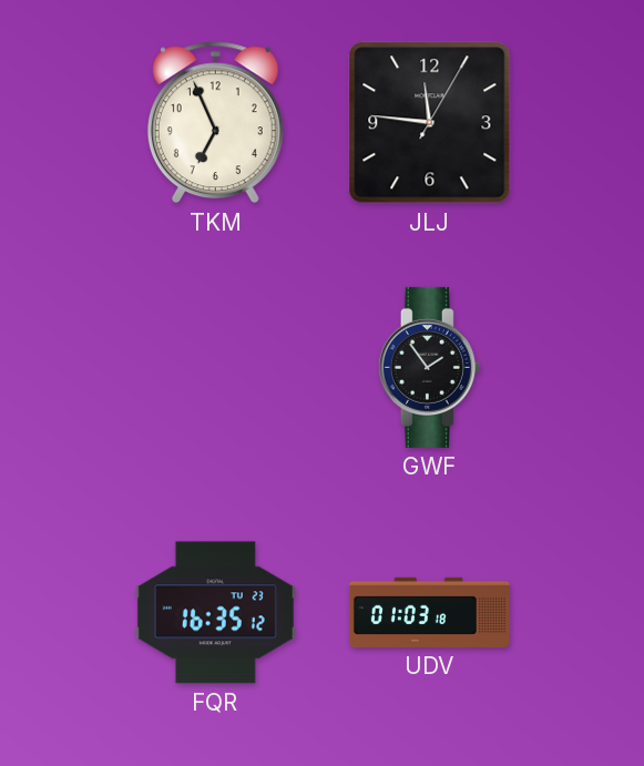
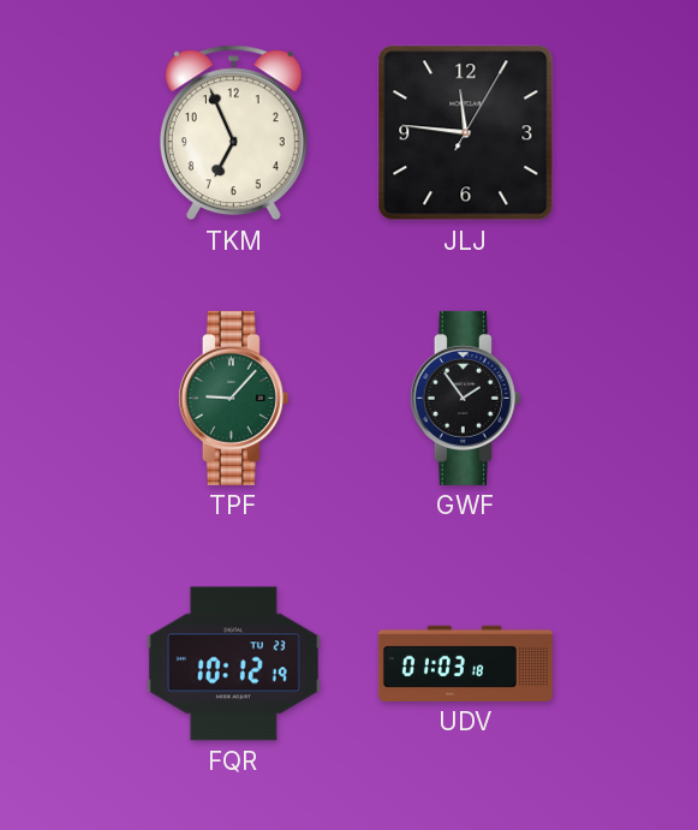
TPF: none -> 9:07 (233, 398)
FQR: 16:35 -> 10:12 (233, 664)
